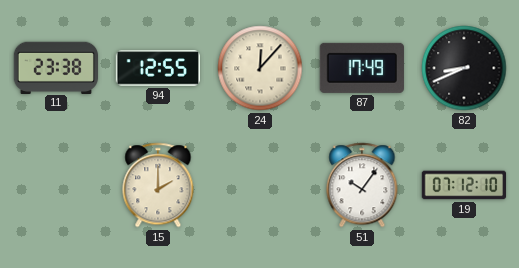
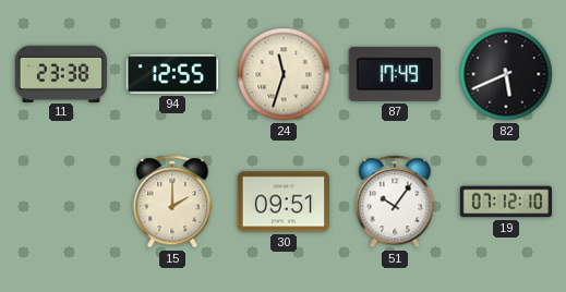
24: 12:07 -> 11:33 (284, 74)
82: 8:41 -> 5:41 (506, 74)
30: none -> 09:51 (282, 202)
